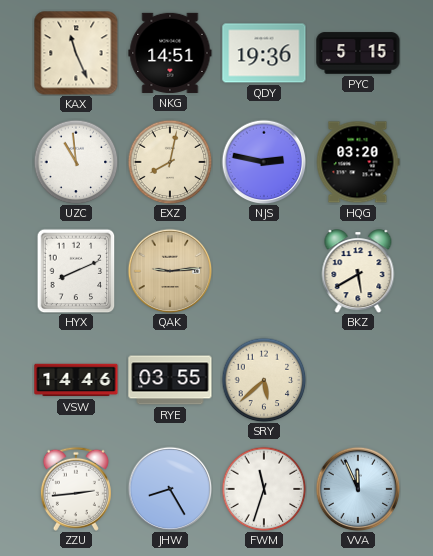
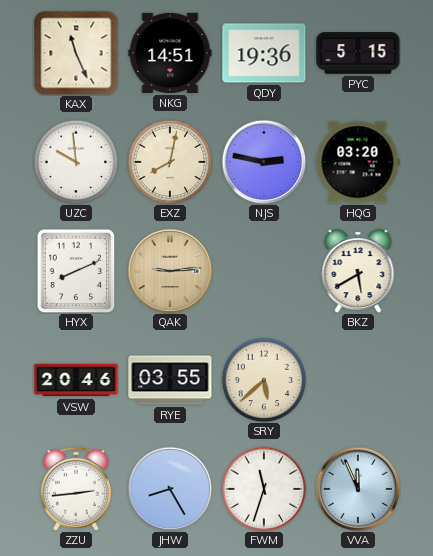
UZC: 10:59 -> 9:59 (76, 162)
VSW: 14:46 -> 20:46 (76, 380)
